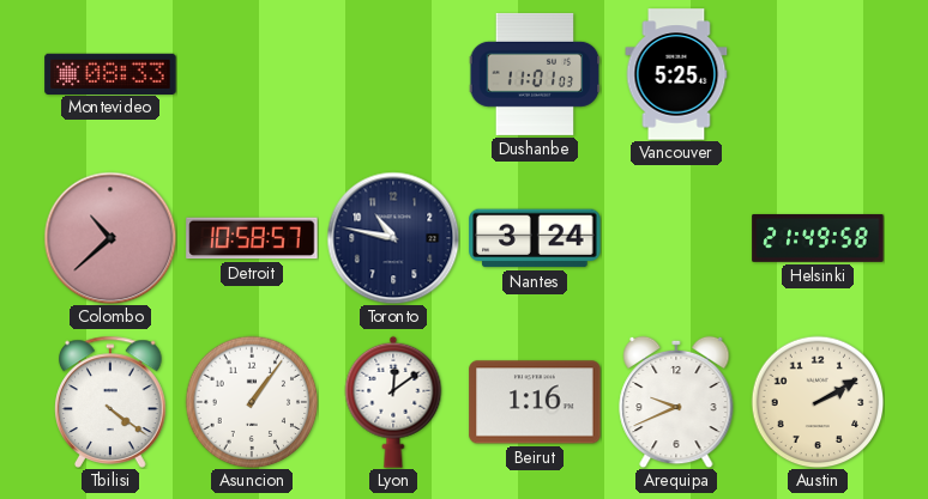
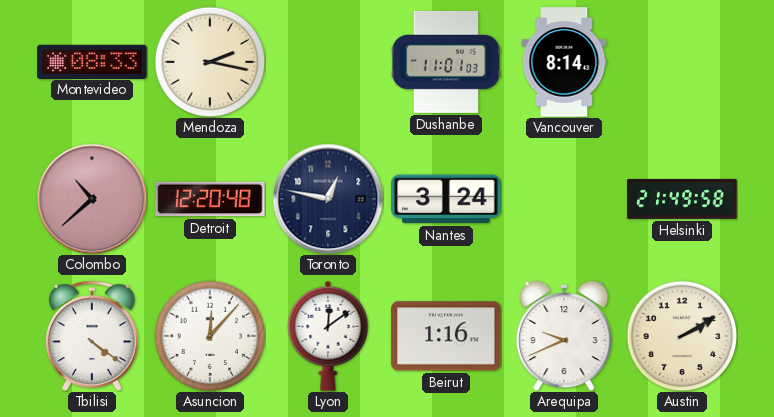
Mendoza: none -> 2:17 (210, 62)
Vancouver: 5:25 -> 8:14 (564, 62)
Detroit: 10:58 -> 12:20 (210, 199)
Toronto: 10:47 -> 12:47 (328, 199)
Asuncion: 1:06 -> 12:07 (210, 336)
